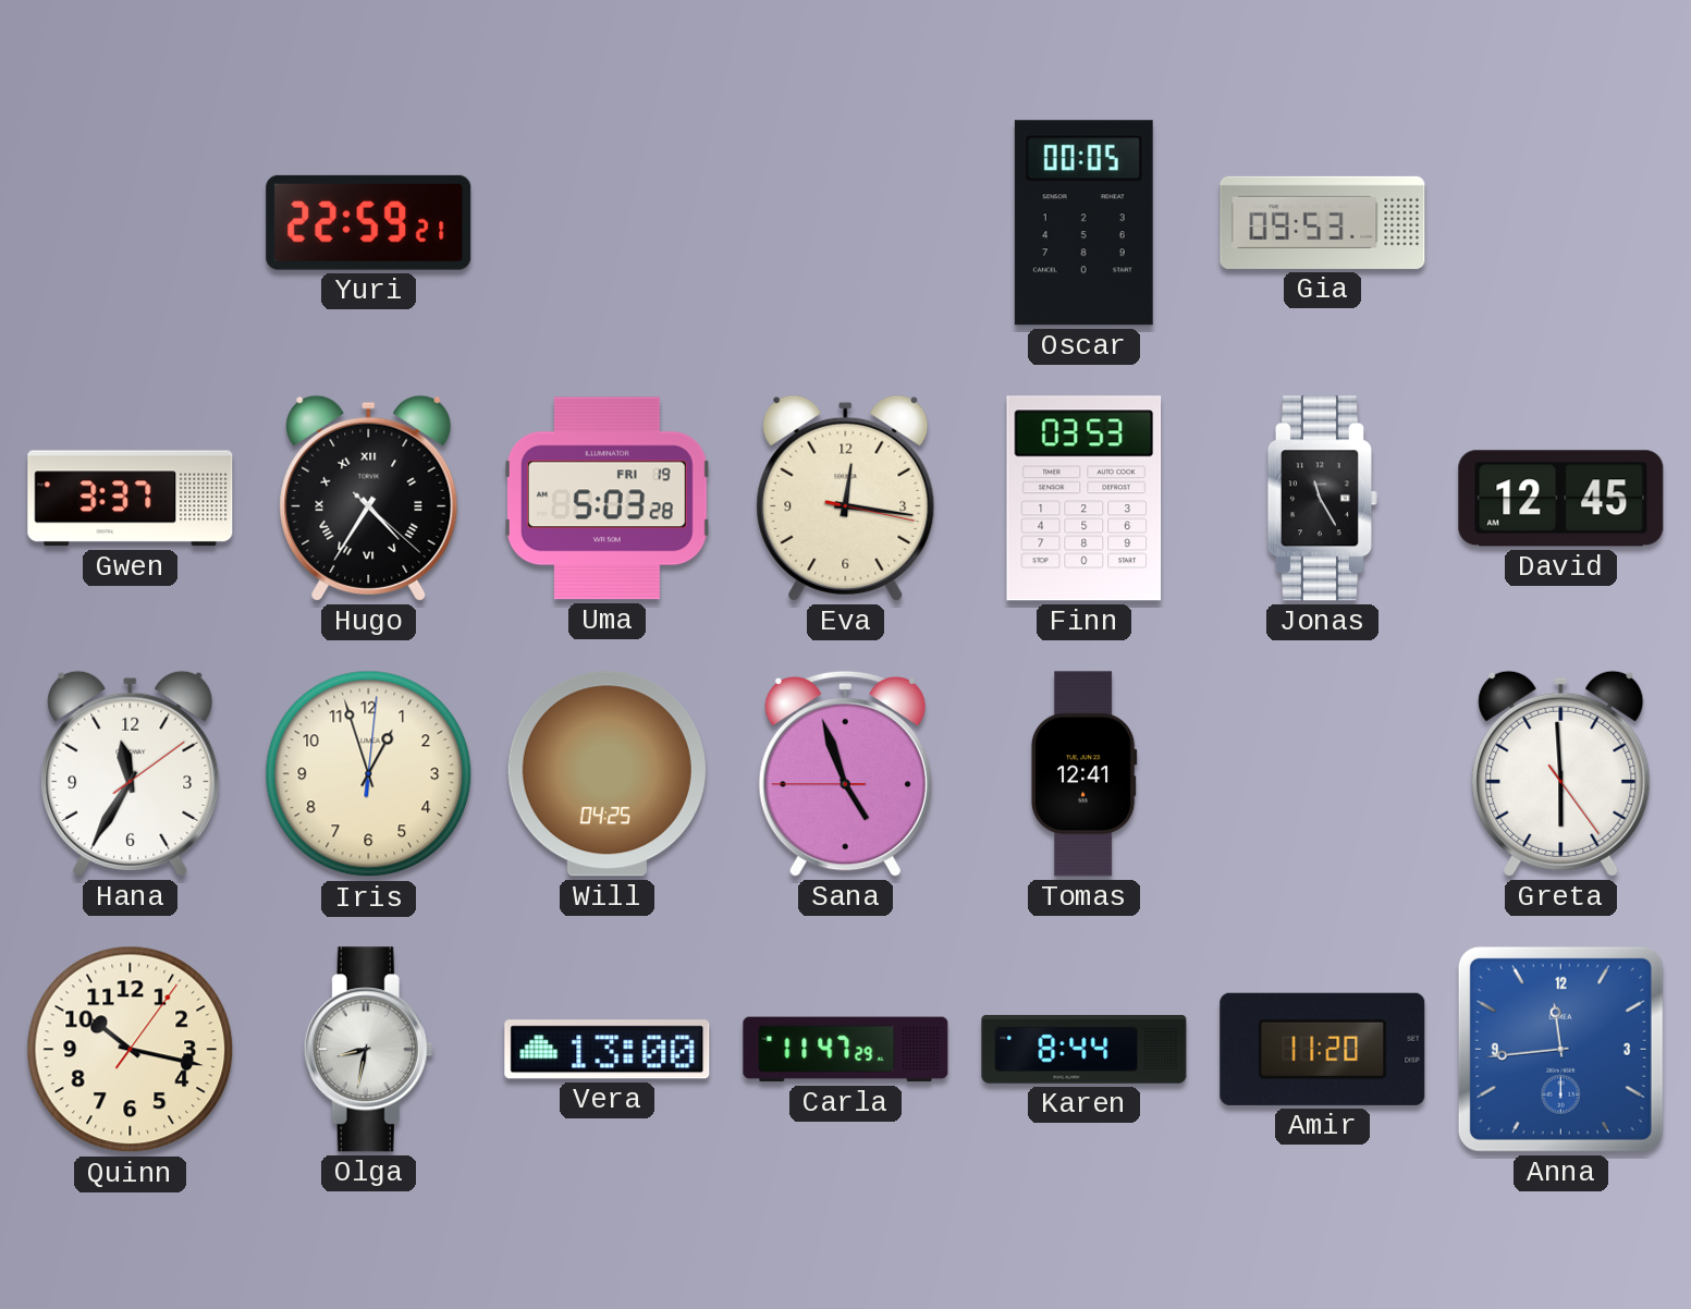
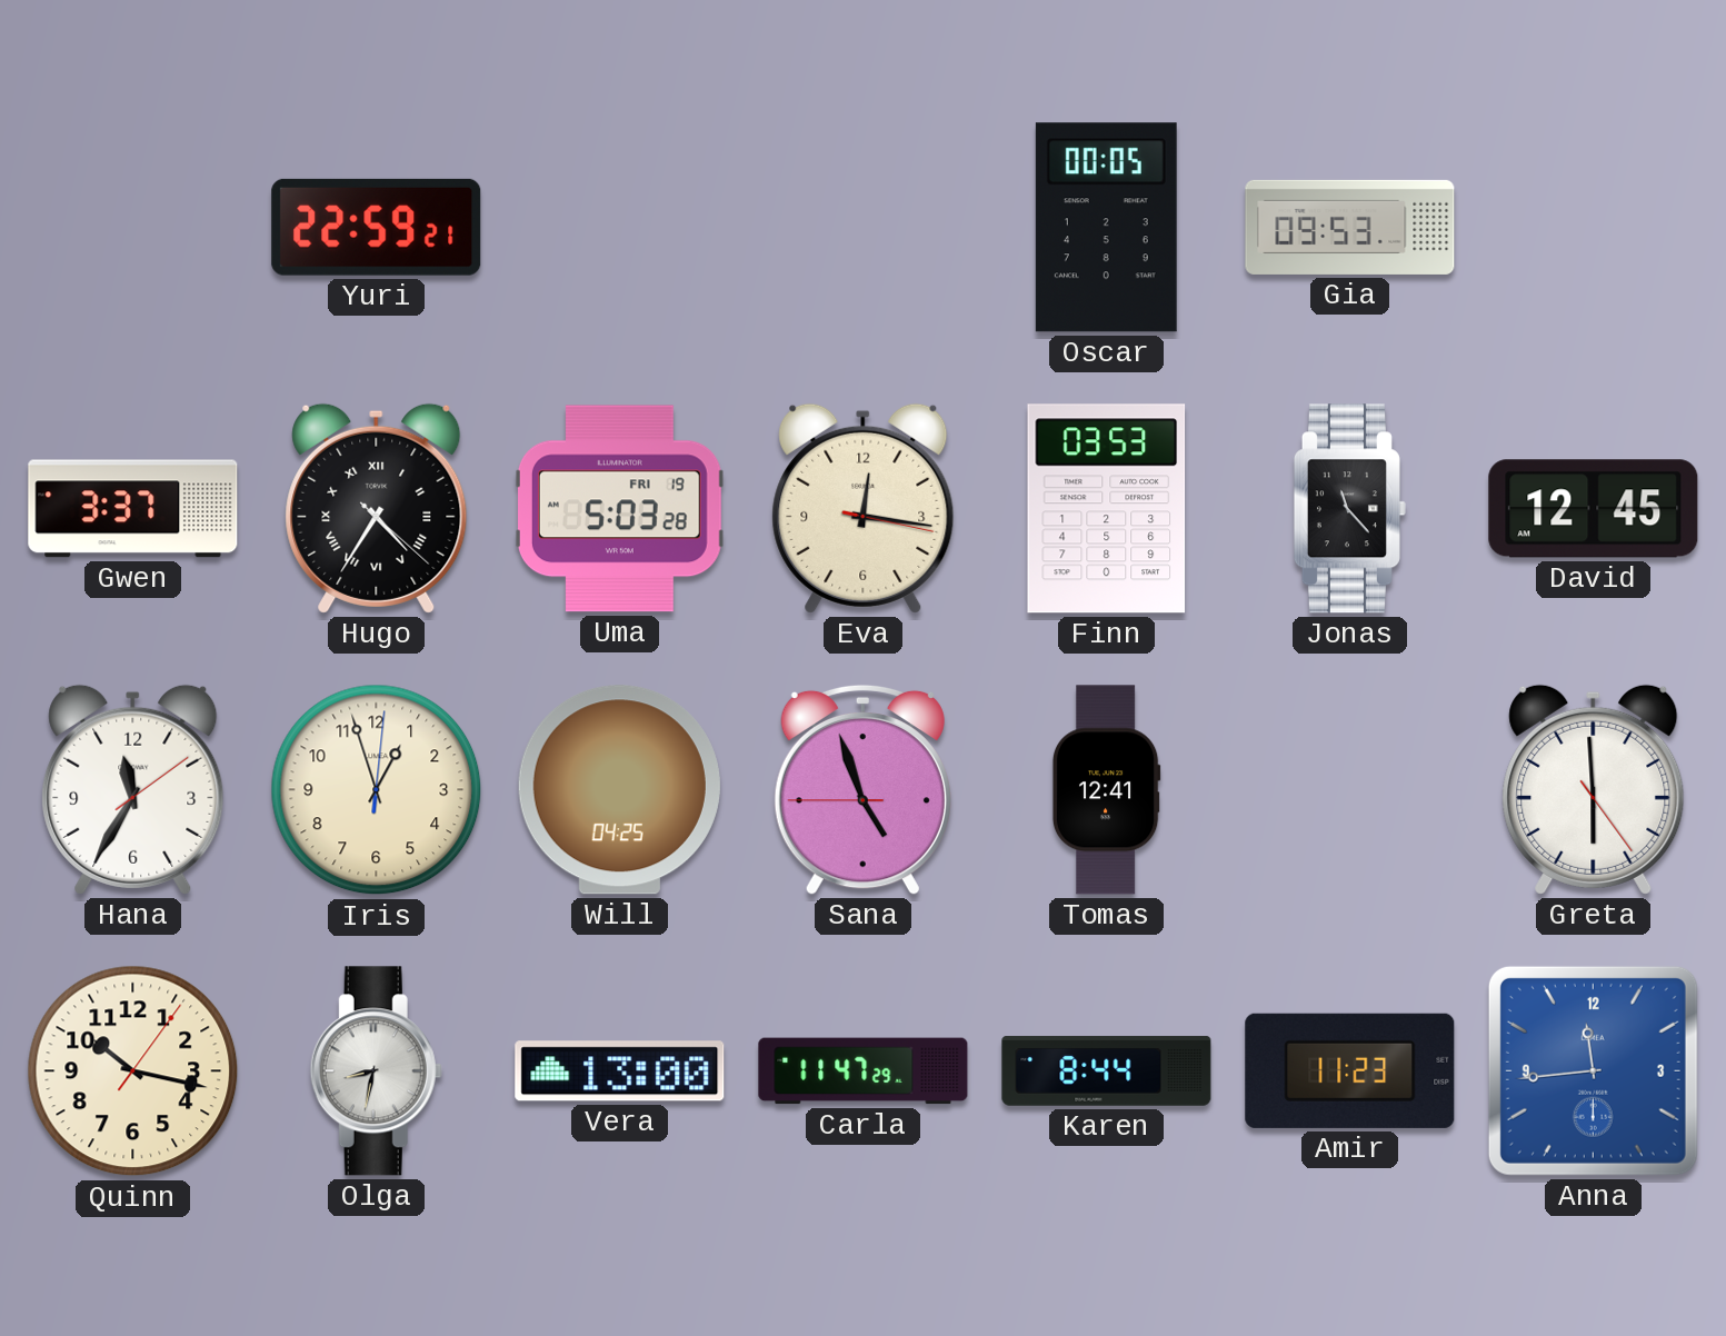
Jonas: 11:25 -> 11:23 (1349, 509)
Amir: 11:20 -> 11:23 (1350, 1070)
